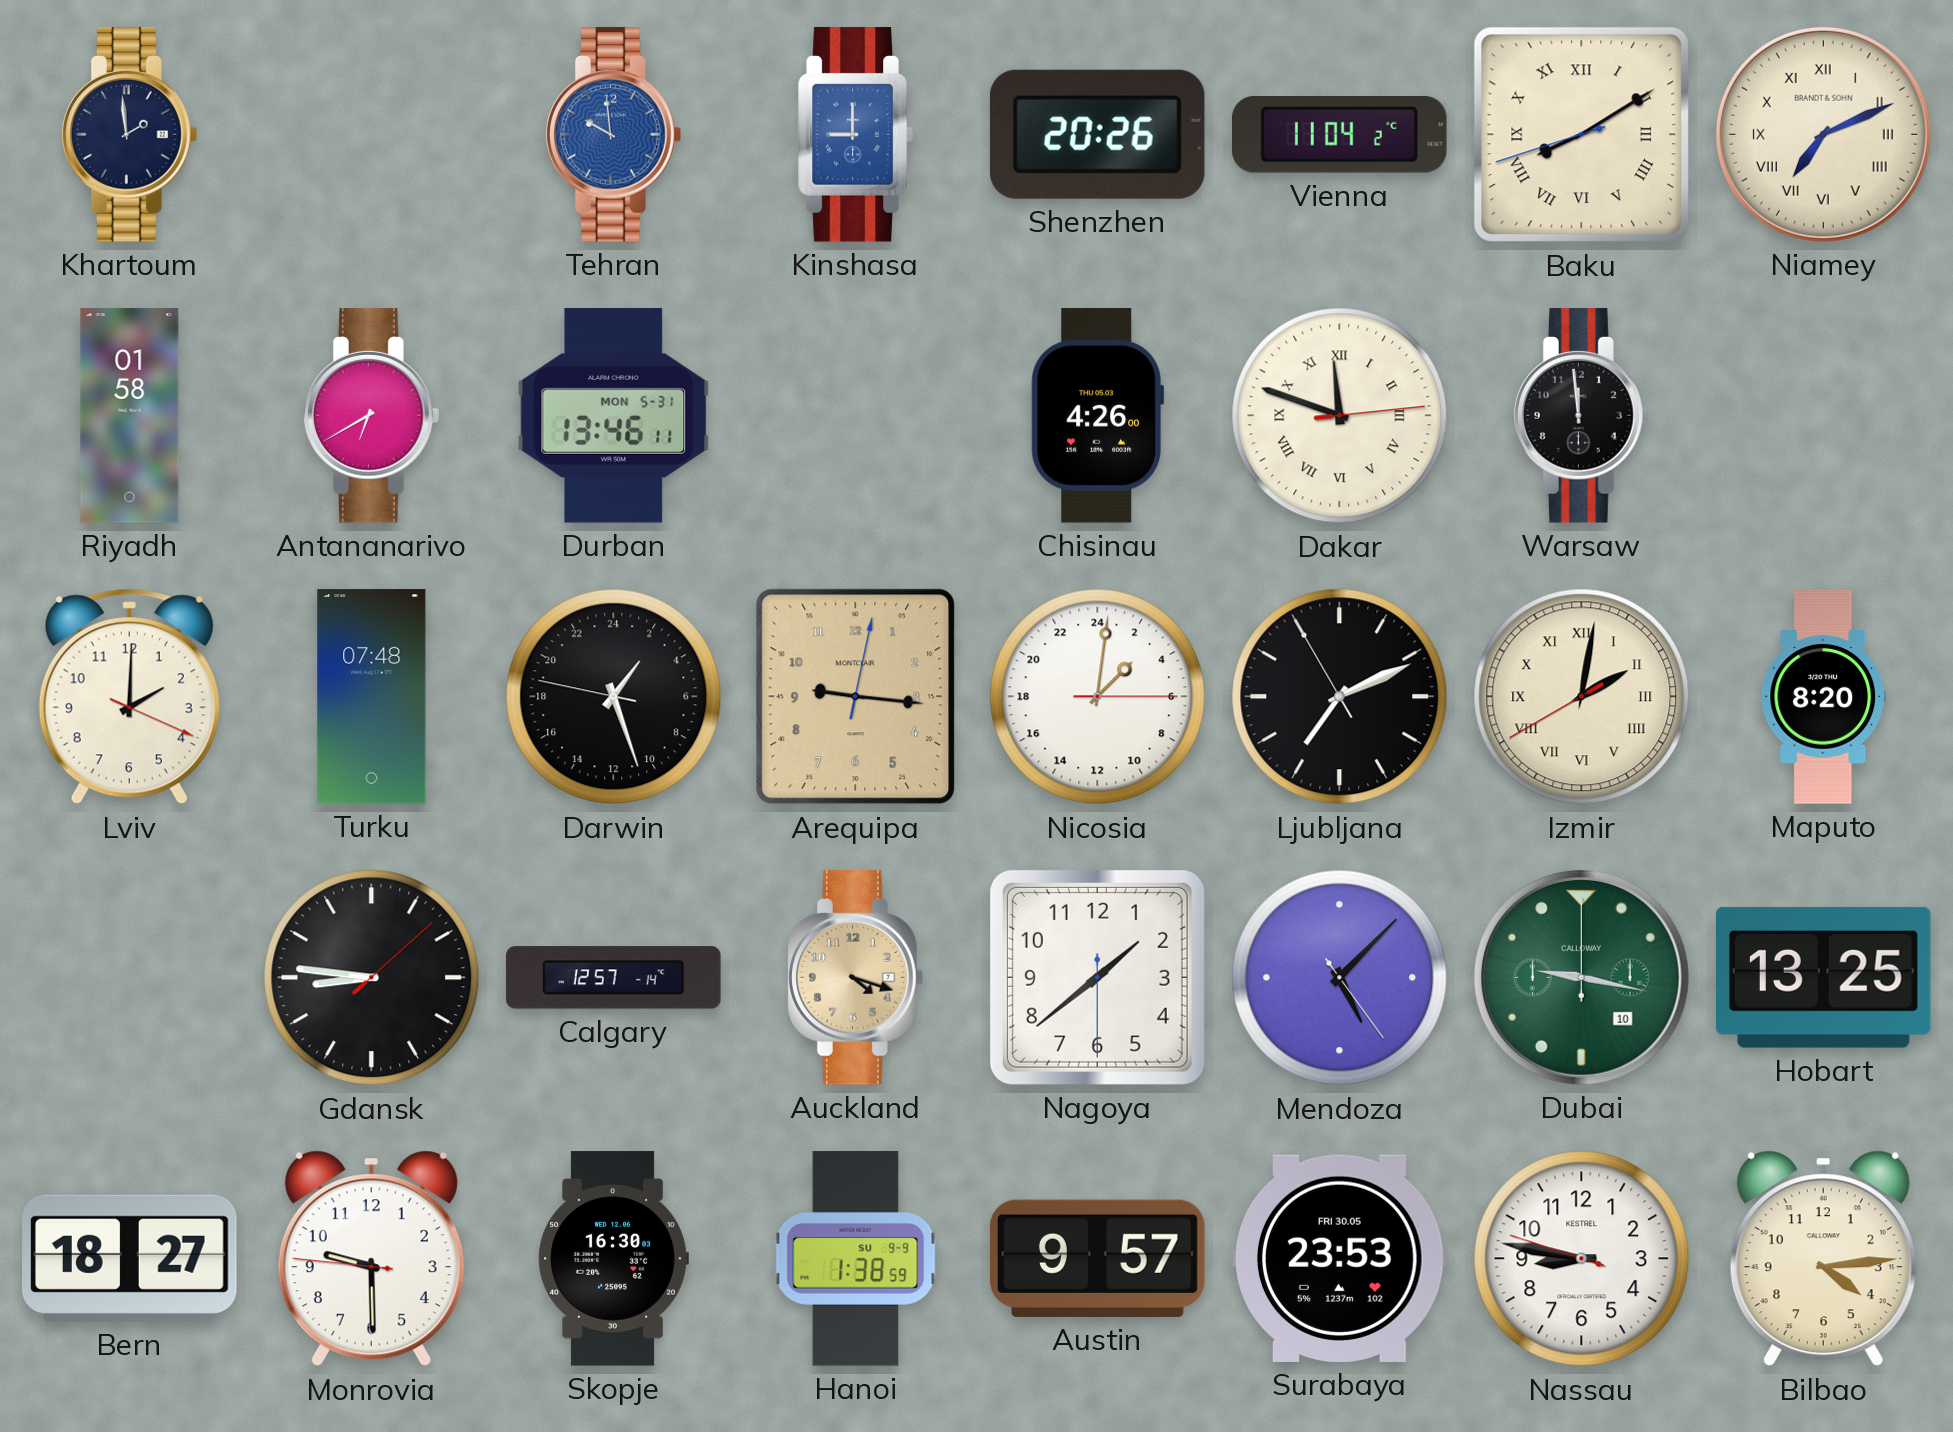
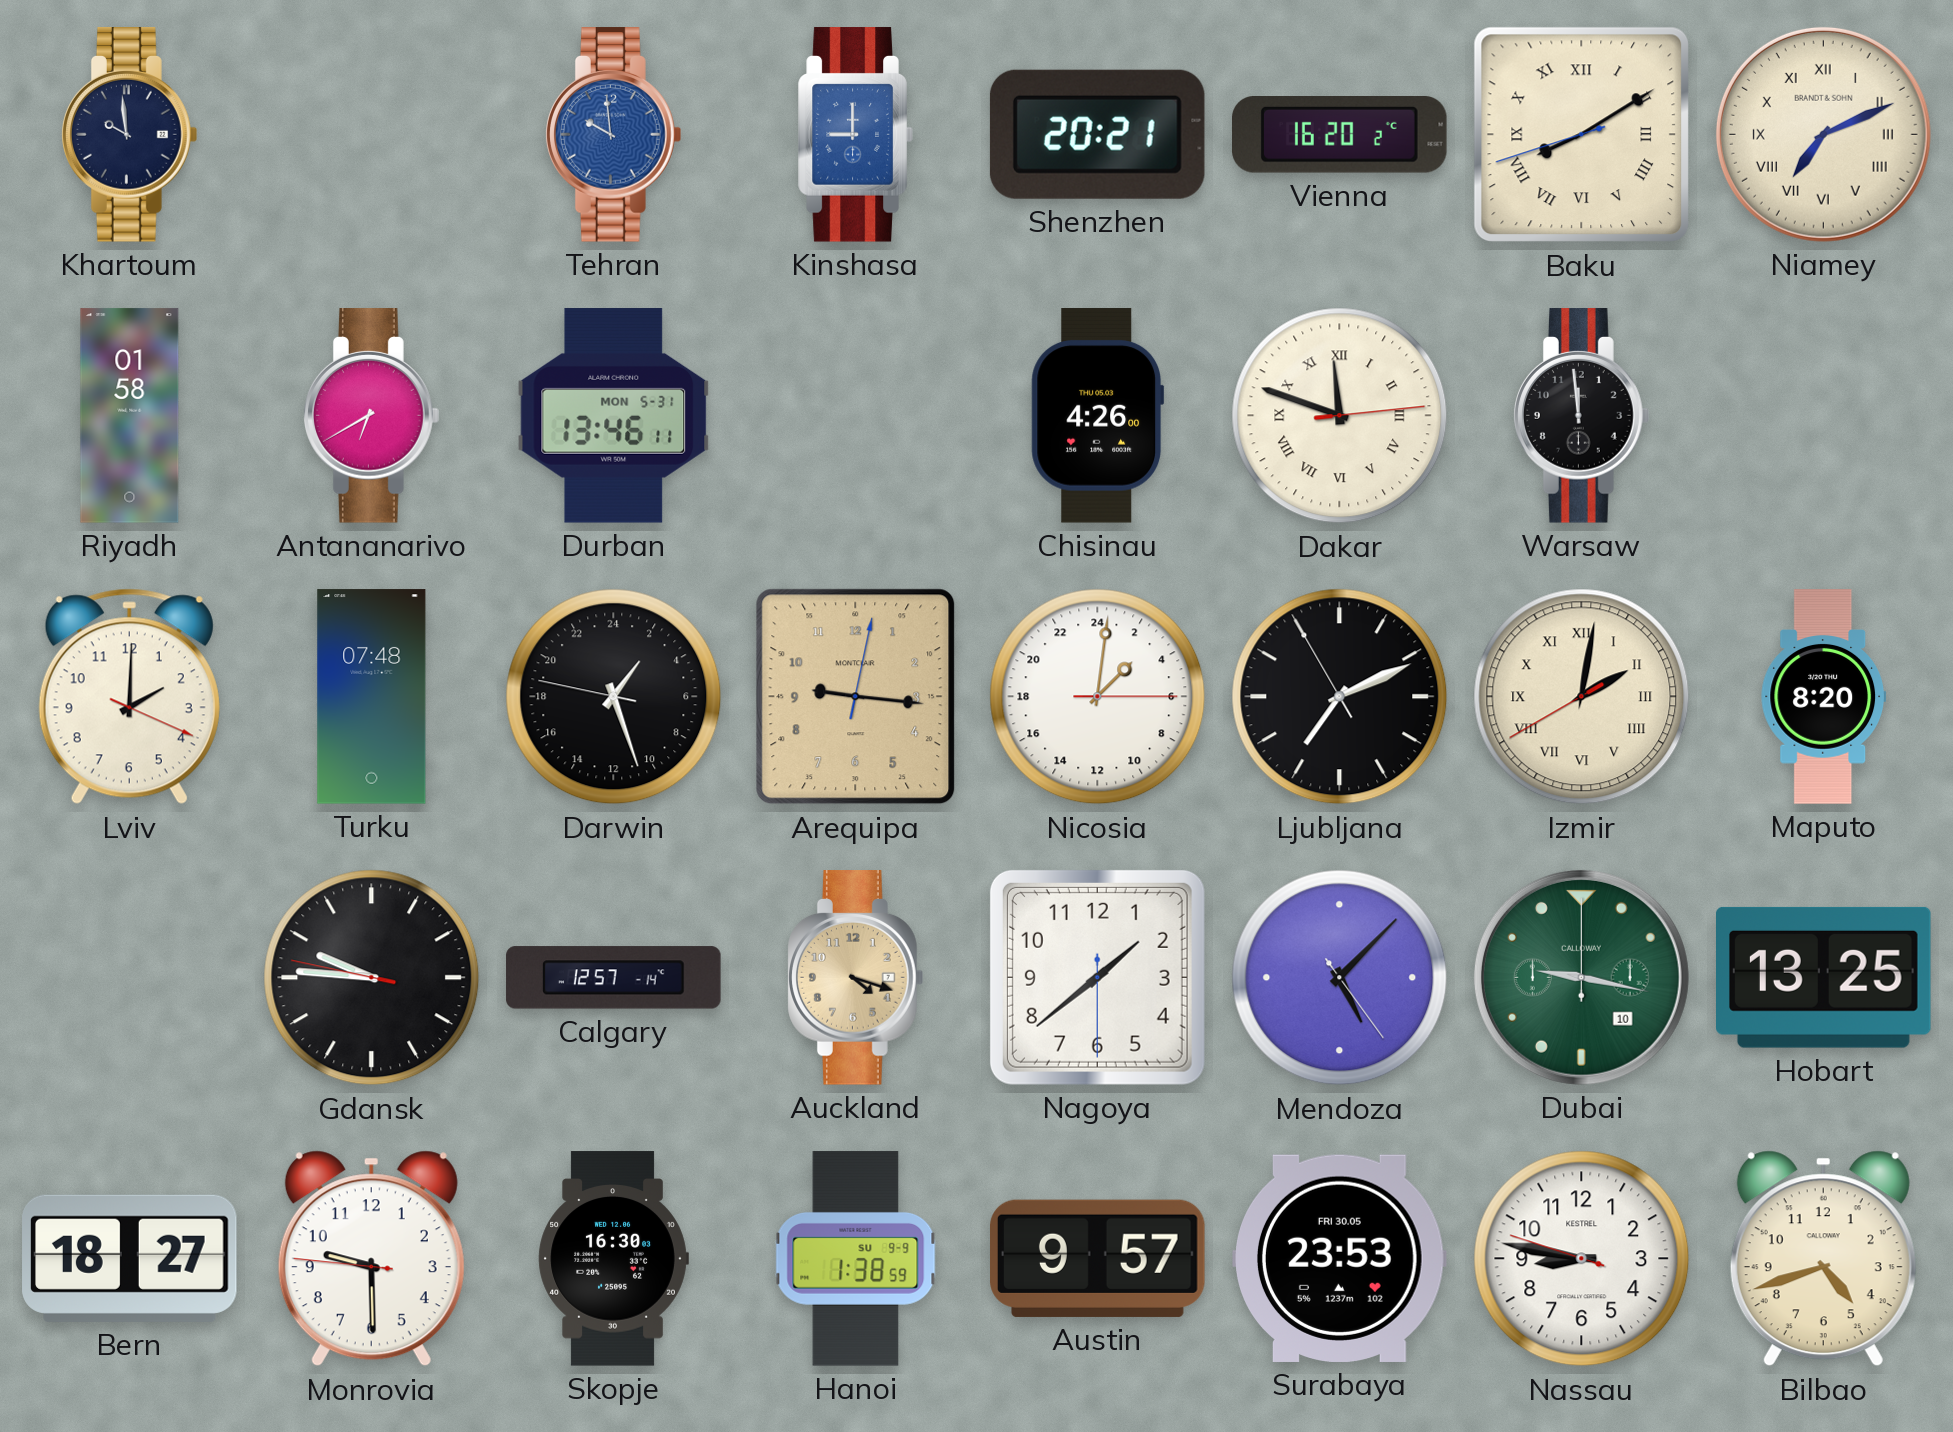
Khartoum: 1:59 -> 9:59 (130, 135)
Shenzhen: 20:26 -> 20:21 (1097, 134)
Vienna: 11:04 -> 16:20 (1340, 135)
Gdansk: 8:46 -> 9:45 (372, 978)
Bilbao: 4:14 -> 4:42 (1823, 1259)
